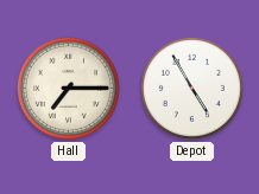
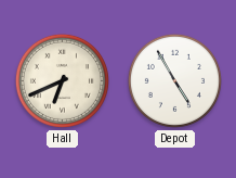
Hall: 7:15 -> 6:41 (62, 80)
